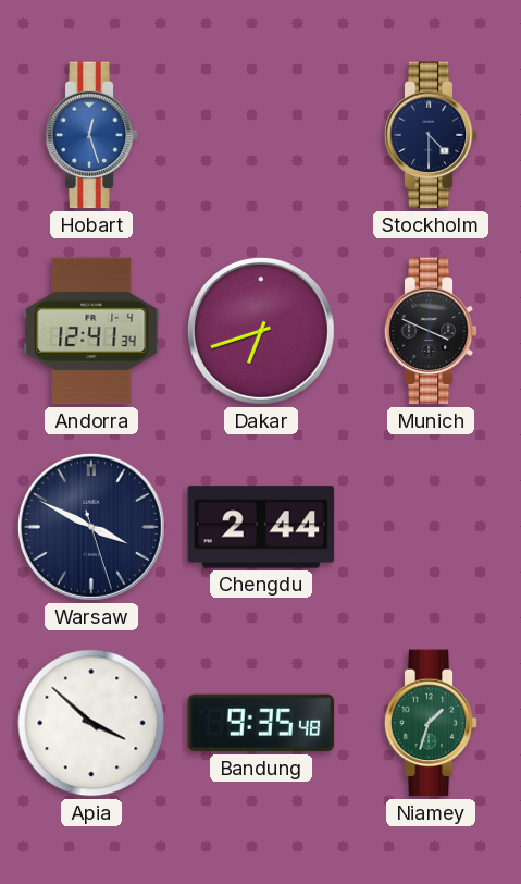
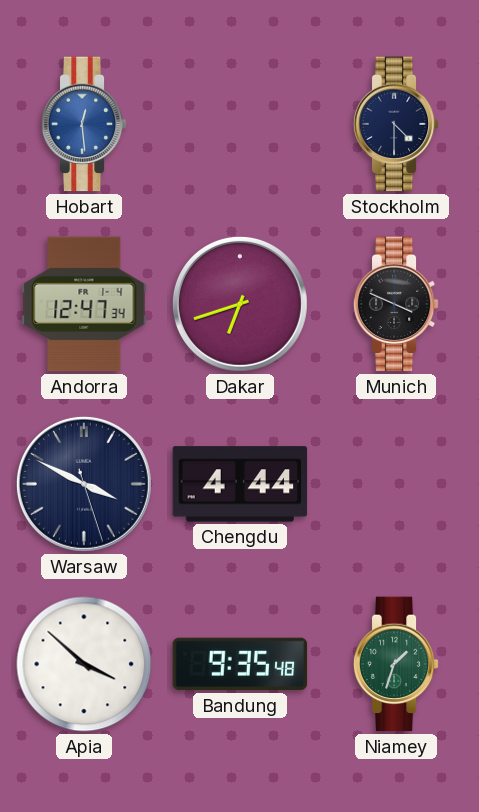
Hobart: 12:27 -> 12:29 (84, 124)
Andorra: 12:41 -> 12:47 (84, 304)
Chengdu: 2:44 -> 4:44 (240, 484)
